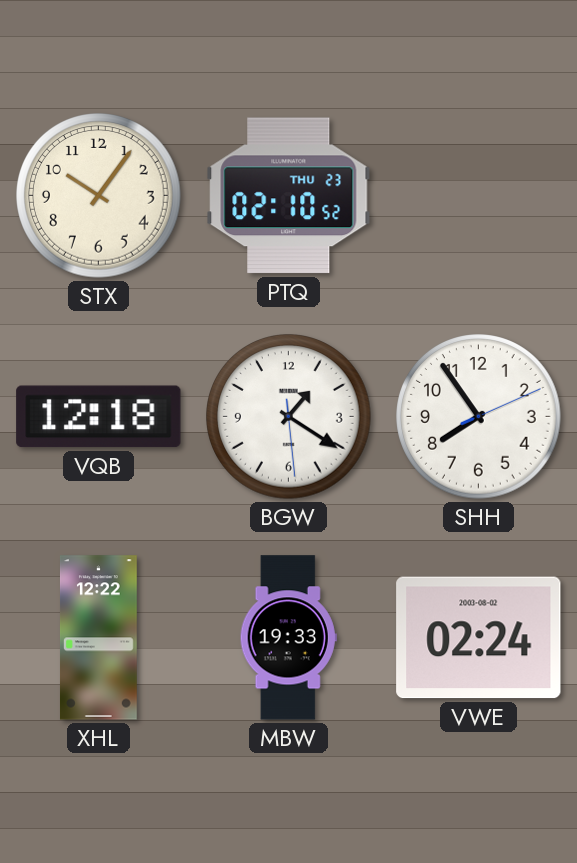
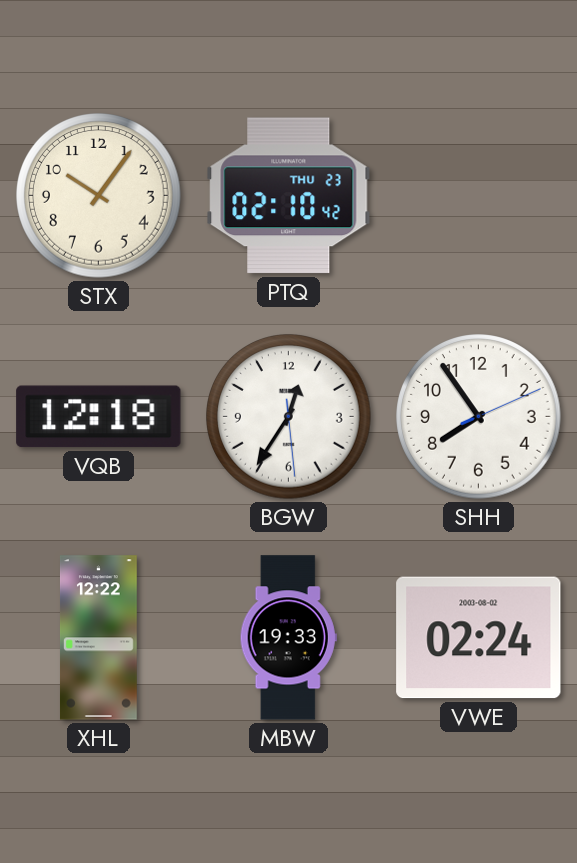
PTQ: 02:10:52 -> 02:10:42 (289, 196)
BGW: 1:20 -> 12:35 (289, 417)
